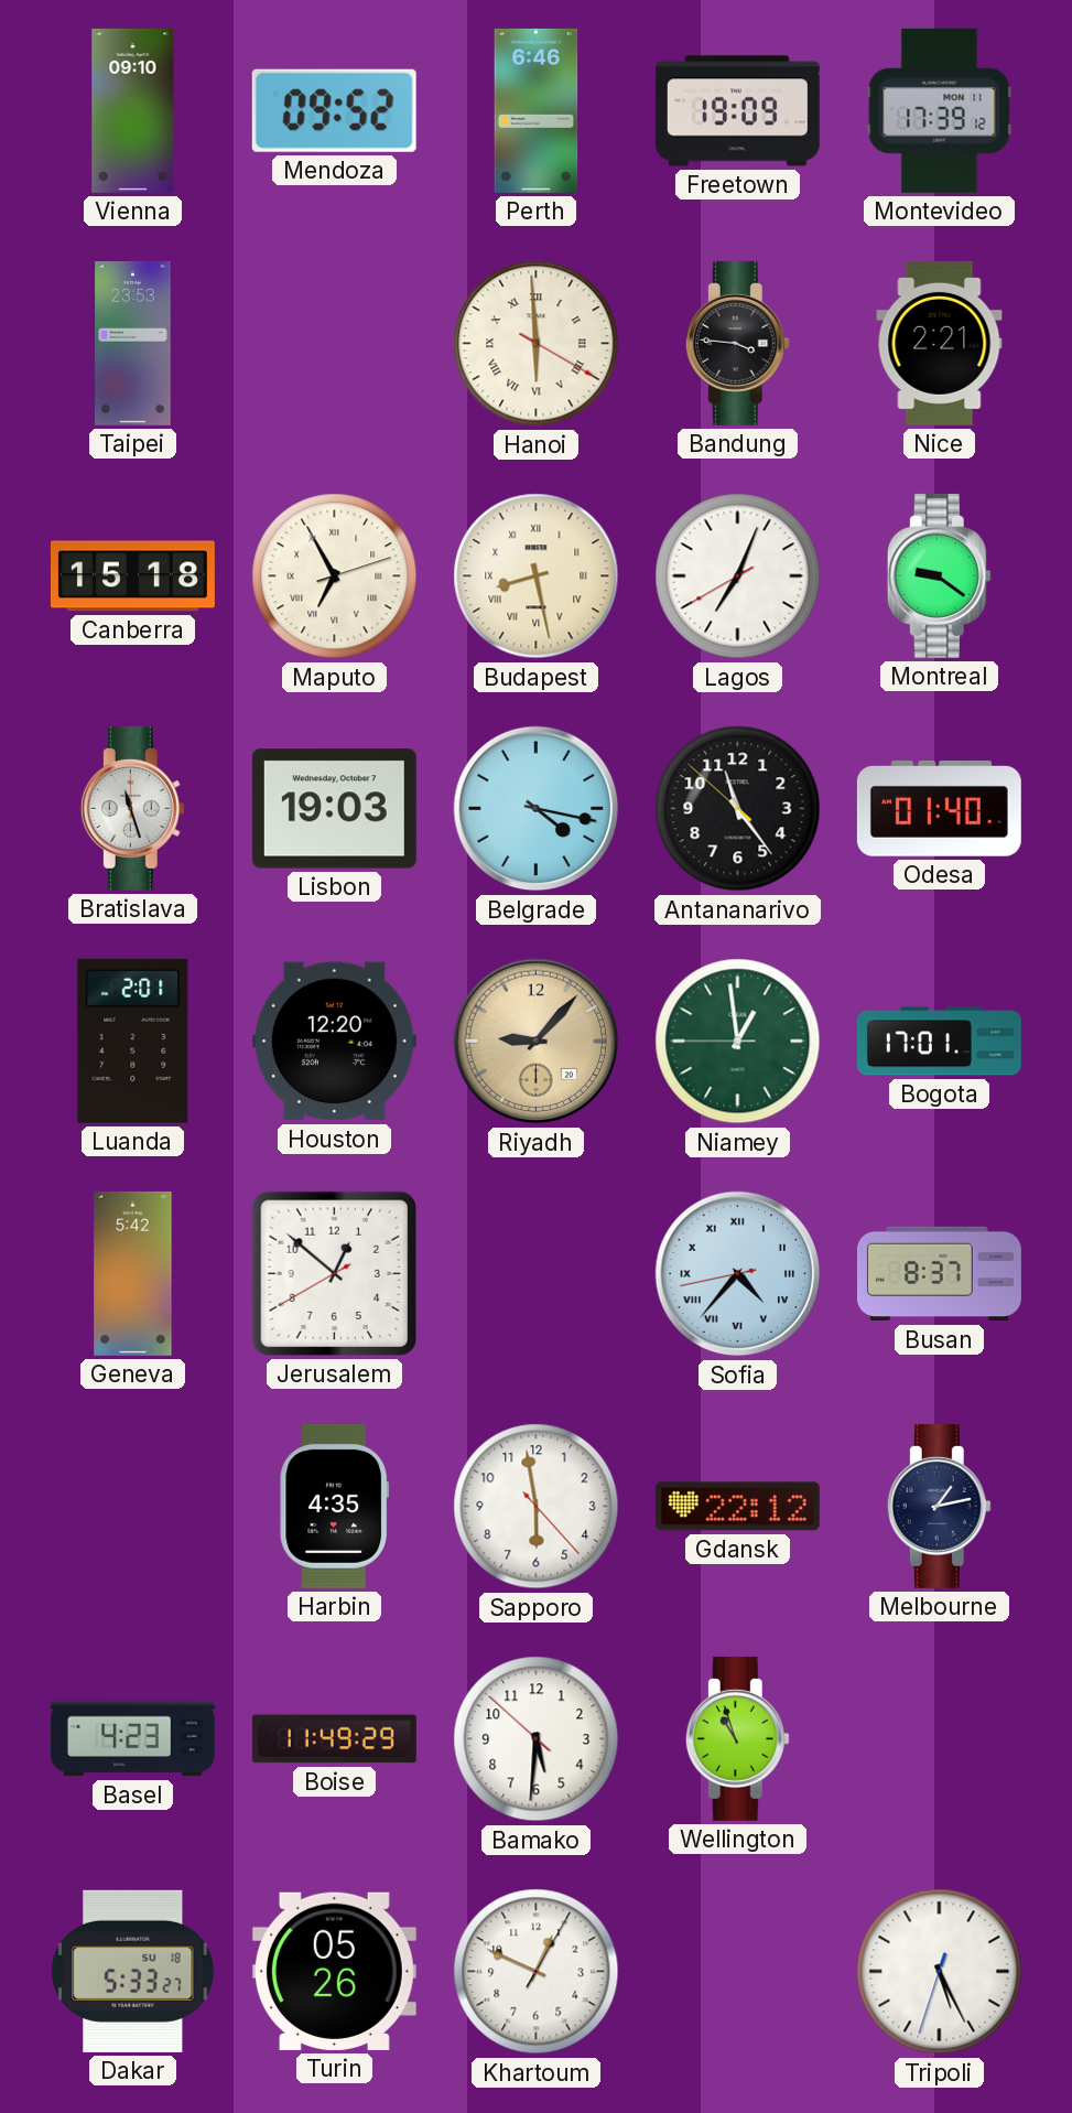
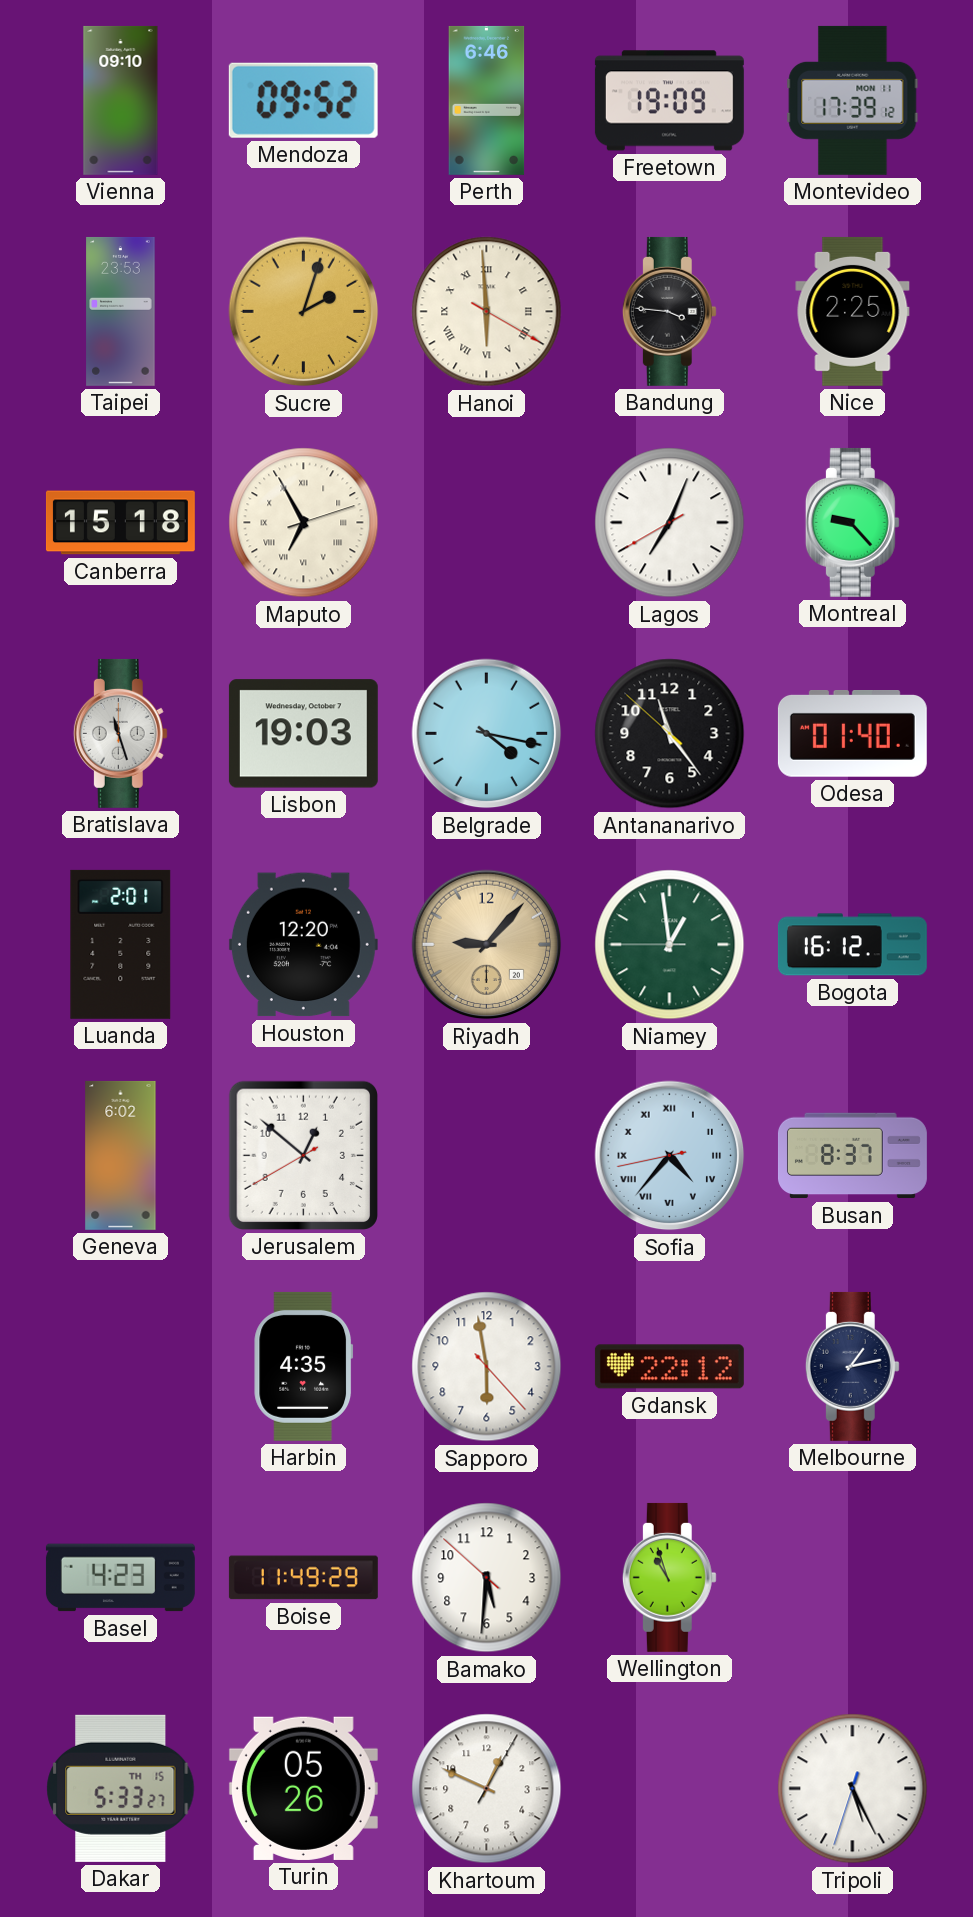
Sucre: none -> 2:03 (304, 312)
Nice: 2:21 -> 2:25 (853, 311)
Budapest: 8:28 -> none (537, 576)
Montreal: 9:21 -> 9:23 (852, 522)
Bogota: 17:01 -> 16:12 (852, 945)
Geneva: 5:42 -> 6:02 (121, 1155)
Dakar date: SU 18 -> TH 15 (121, 1788)
